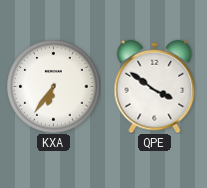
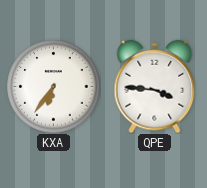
QPE: 3:51 -> 3:46 (155, 86)
